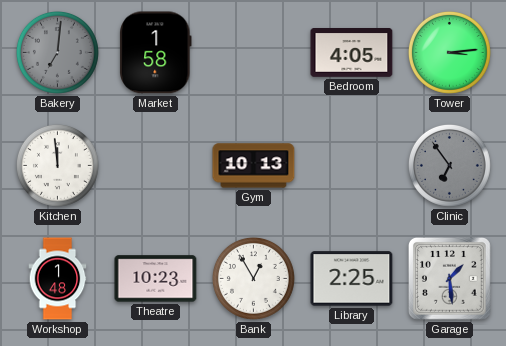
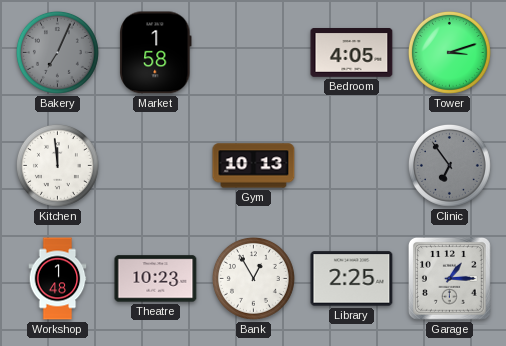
Bakery: 7:01 -> 7:04 (57, 52)
Tower: 3:14 -> 3:12 (449, 52)
Garage: 1:29 -> 1:15 (449, 278)
